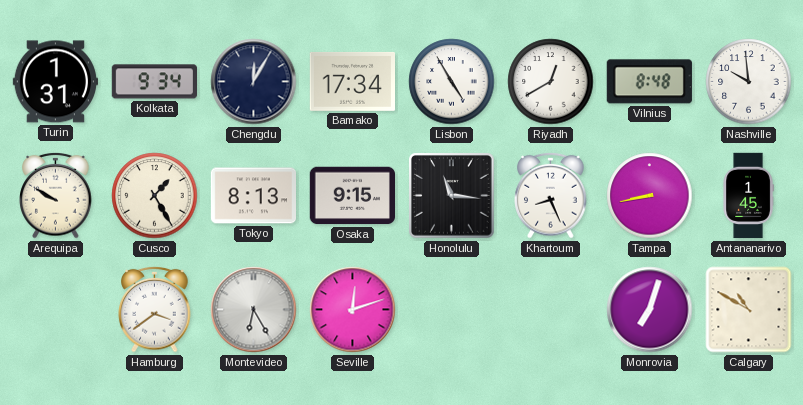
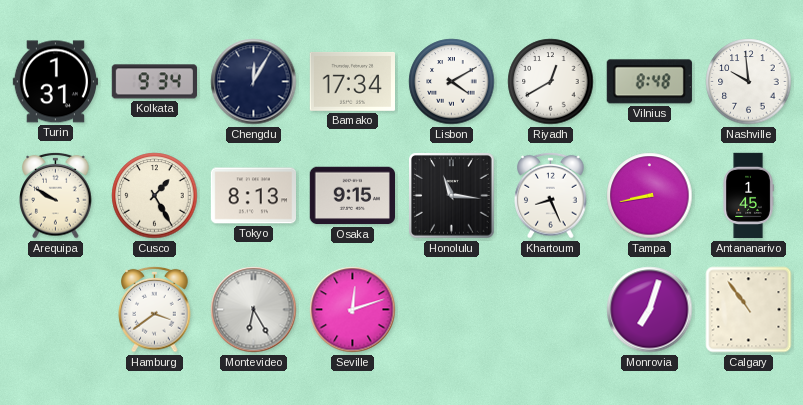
Lisbon: 4:55 -> 4:10 (452, 82)
Calgary: 10:50 -> 10:54 (749, 310)
